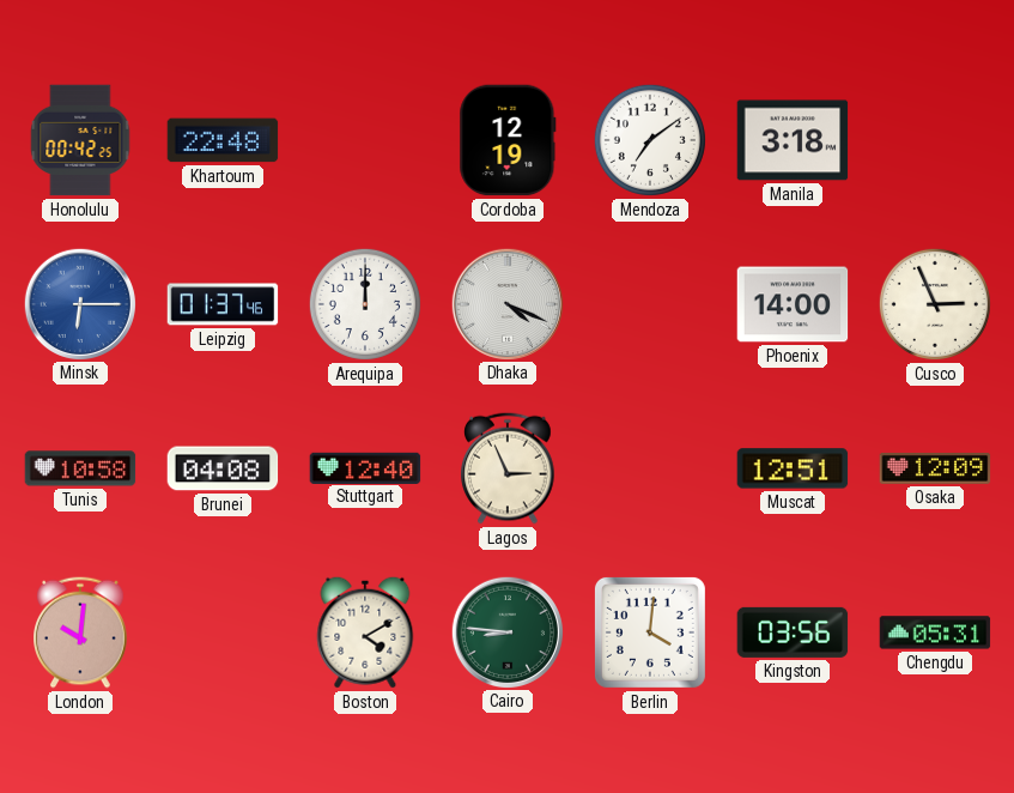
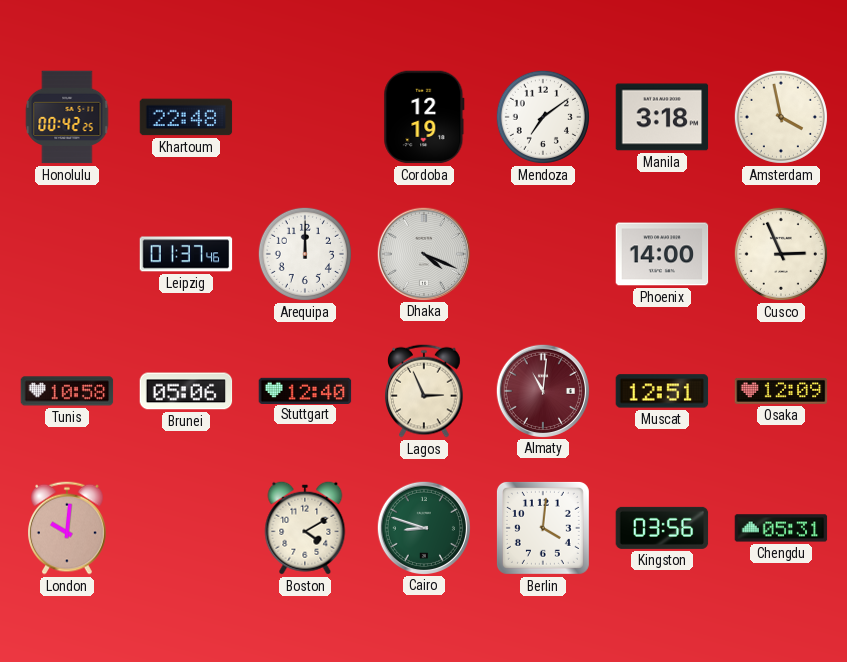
Amsterdam: none -> 3:58 (781, 117)
Minsk: 6:15 -> none (79, 303)
Brunei: 04:08 -> 05:06 (186, 391)
Almaty: none -> 11:01 (542, 390)
Cairo: 8:46 -> 8:48 (423, 527)
